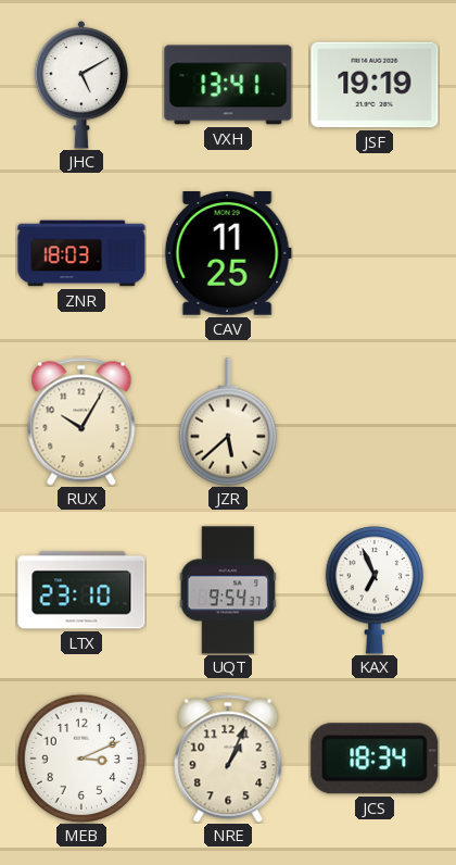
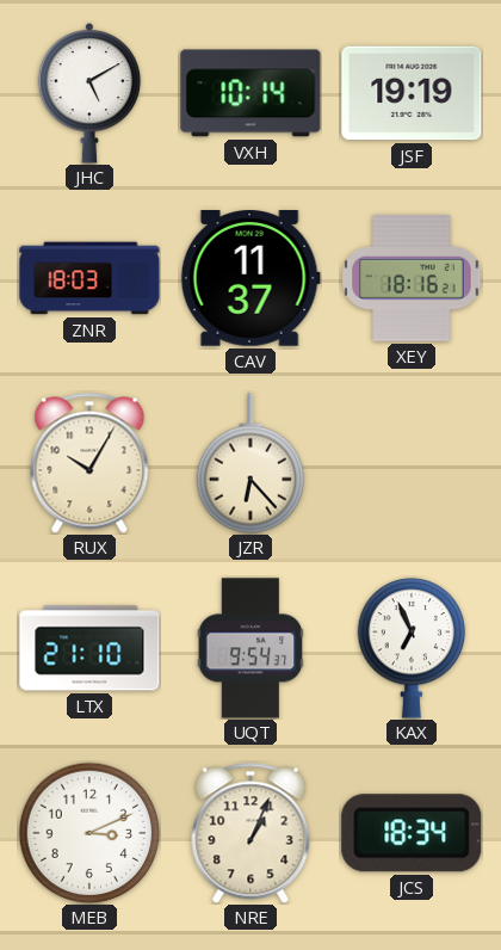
VXH: 13:41 -> 10:14 (250, 93)
CAV: 11:25 -> 11:37 (250, 279)
XEY: none -> 18:16 (412, 278)
JZR: 5:38 -> 6:23 (250, 463)
LTX: 23:10 -> 21:10 (89, 648)
